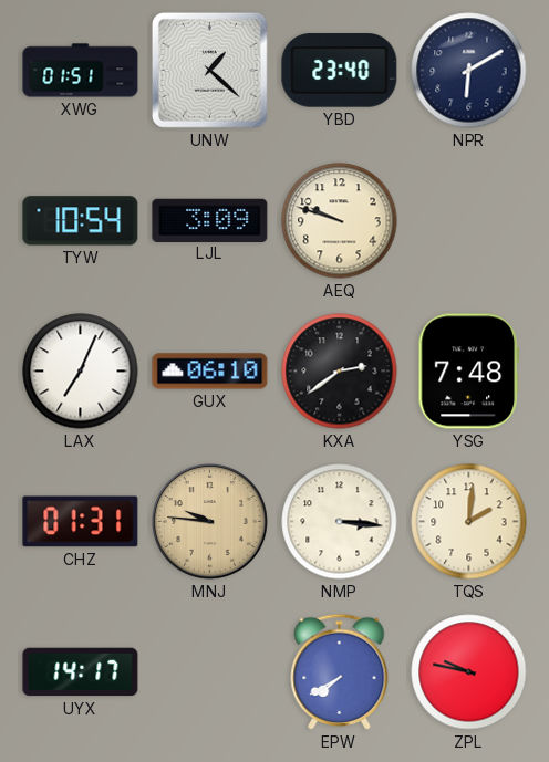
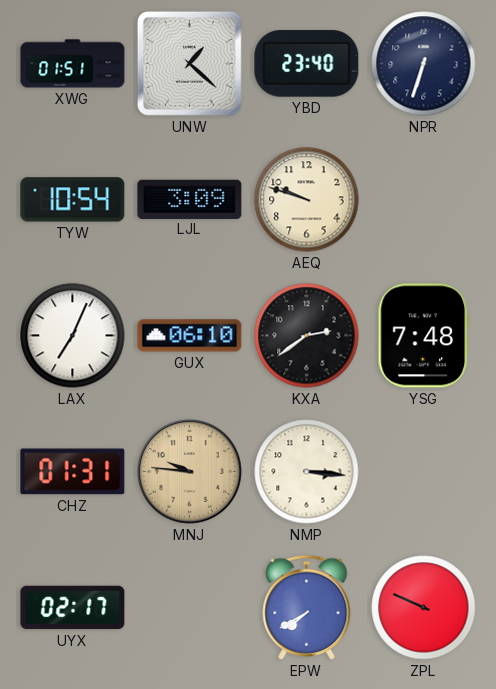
NPR: 6:10 -> 6:33 (424, 64)
TQS: 2:01 -> none (469, 522)
UYX: 14:17 -> 02:17 (73, 608)
ZPL: 9:47 -> 9:49 (424, 608)
